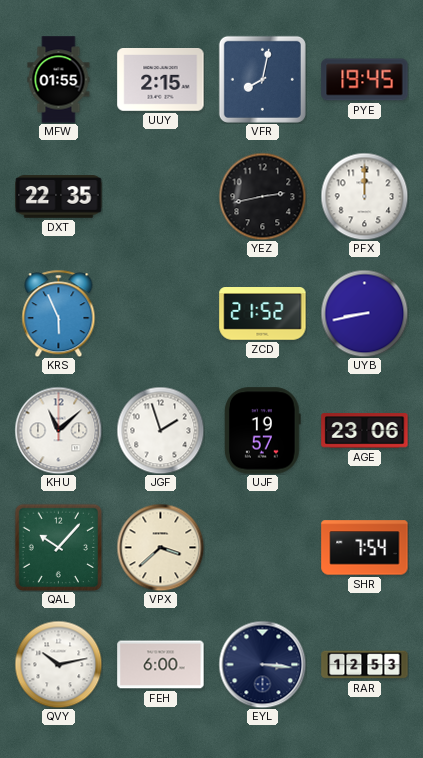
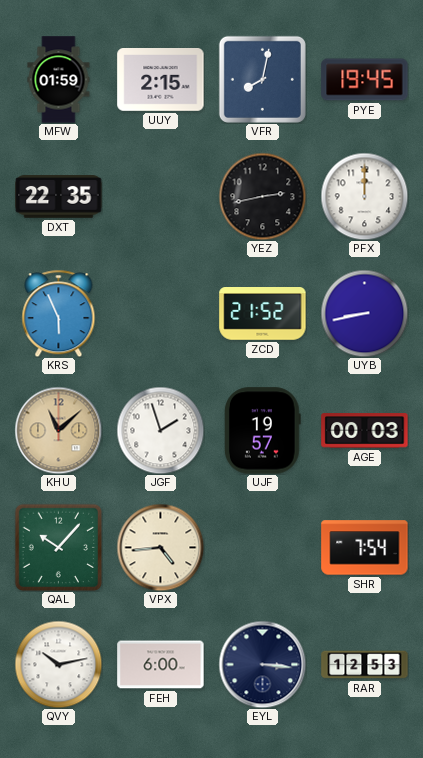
MFW: 01:55 -> 01:59 (59, 80)
KHU dial: white -> champagne (58, 430)
AGE: 23:06 -> 00:03 (365, 431)
VPX: 3:38 -> 4:44 (160, 547)
